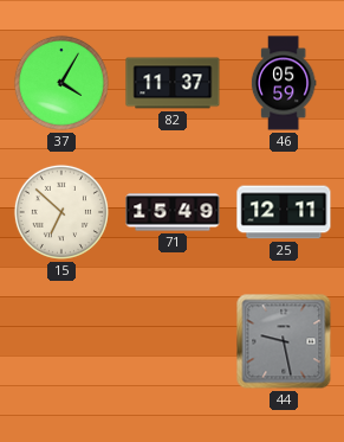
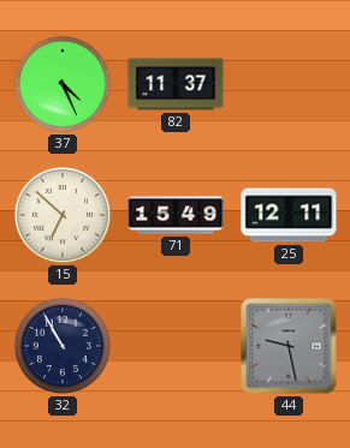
37: 4:05 -> 4:26 (63, 84)
46: 05:59 -> none (284, 83)
32: none -> 10:55 (63, 346)
